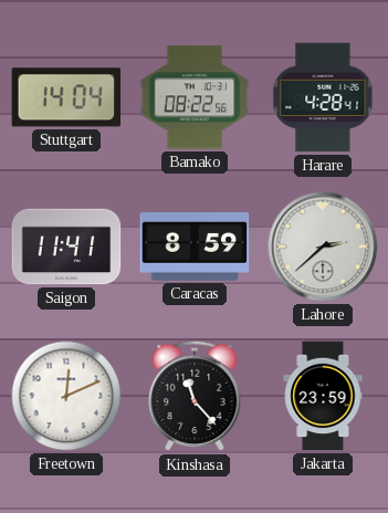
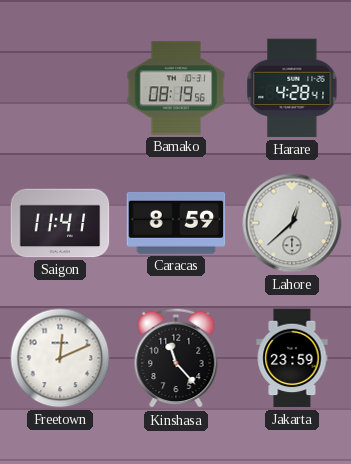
Stuttgart: 14:04 -> none (66, 97)
Bamako: 08:22 -> 08:19 (176, 88)
Lahore: 2:38 -> 12:38 (292, 223)
